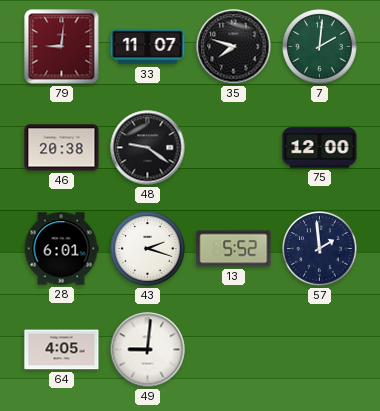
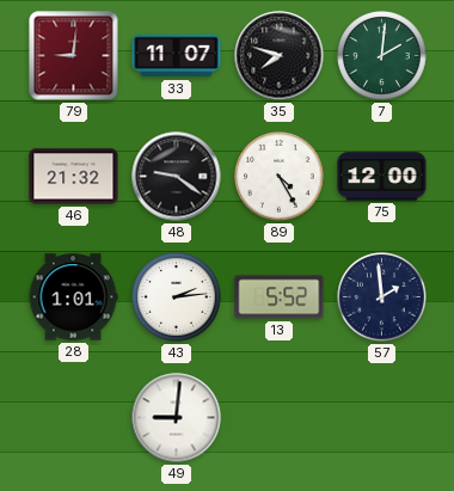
46: 20:38 -> 21:32 (74, 177)
89: none -> 4:25 (280, 177)
28: 6:01 -> 1:01 (73, 297)
43: 2:18 -> 2:14 (177, 297)
64: 4:05 -> none (62, 350)
